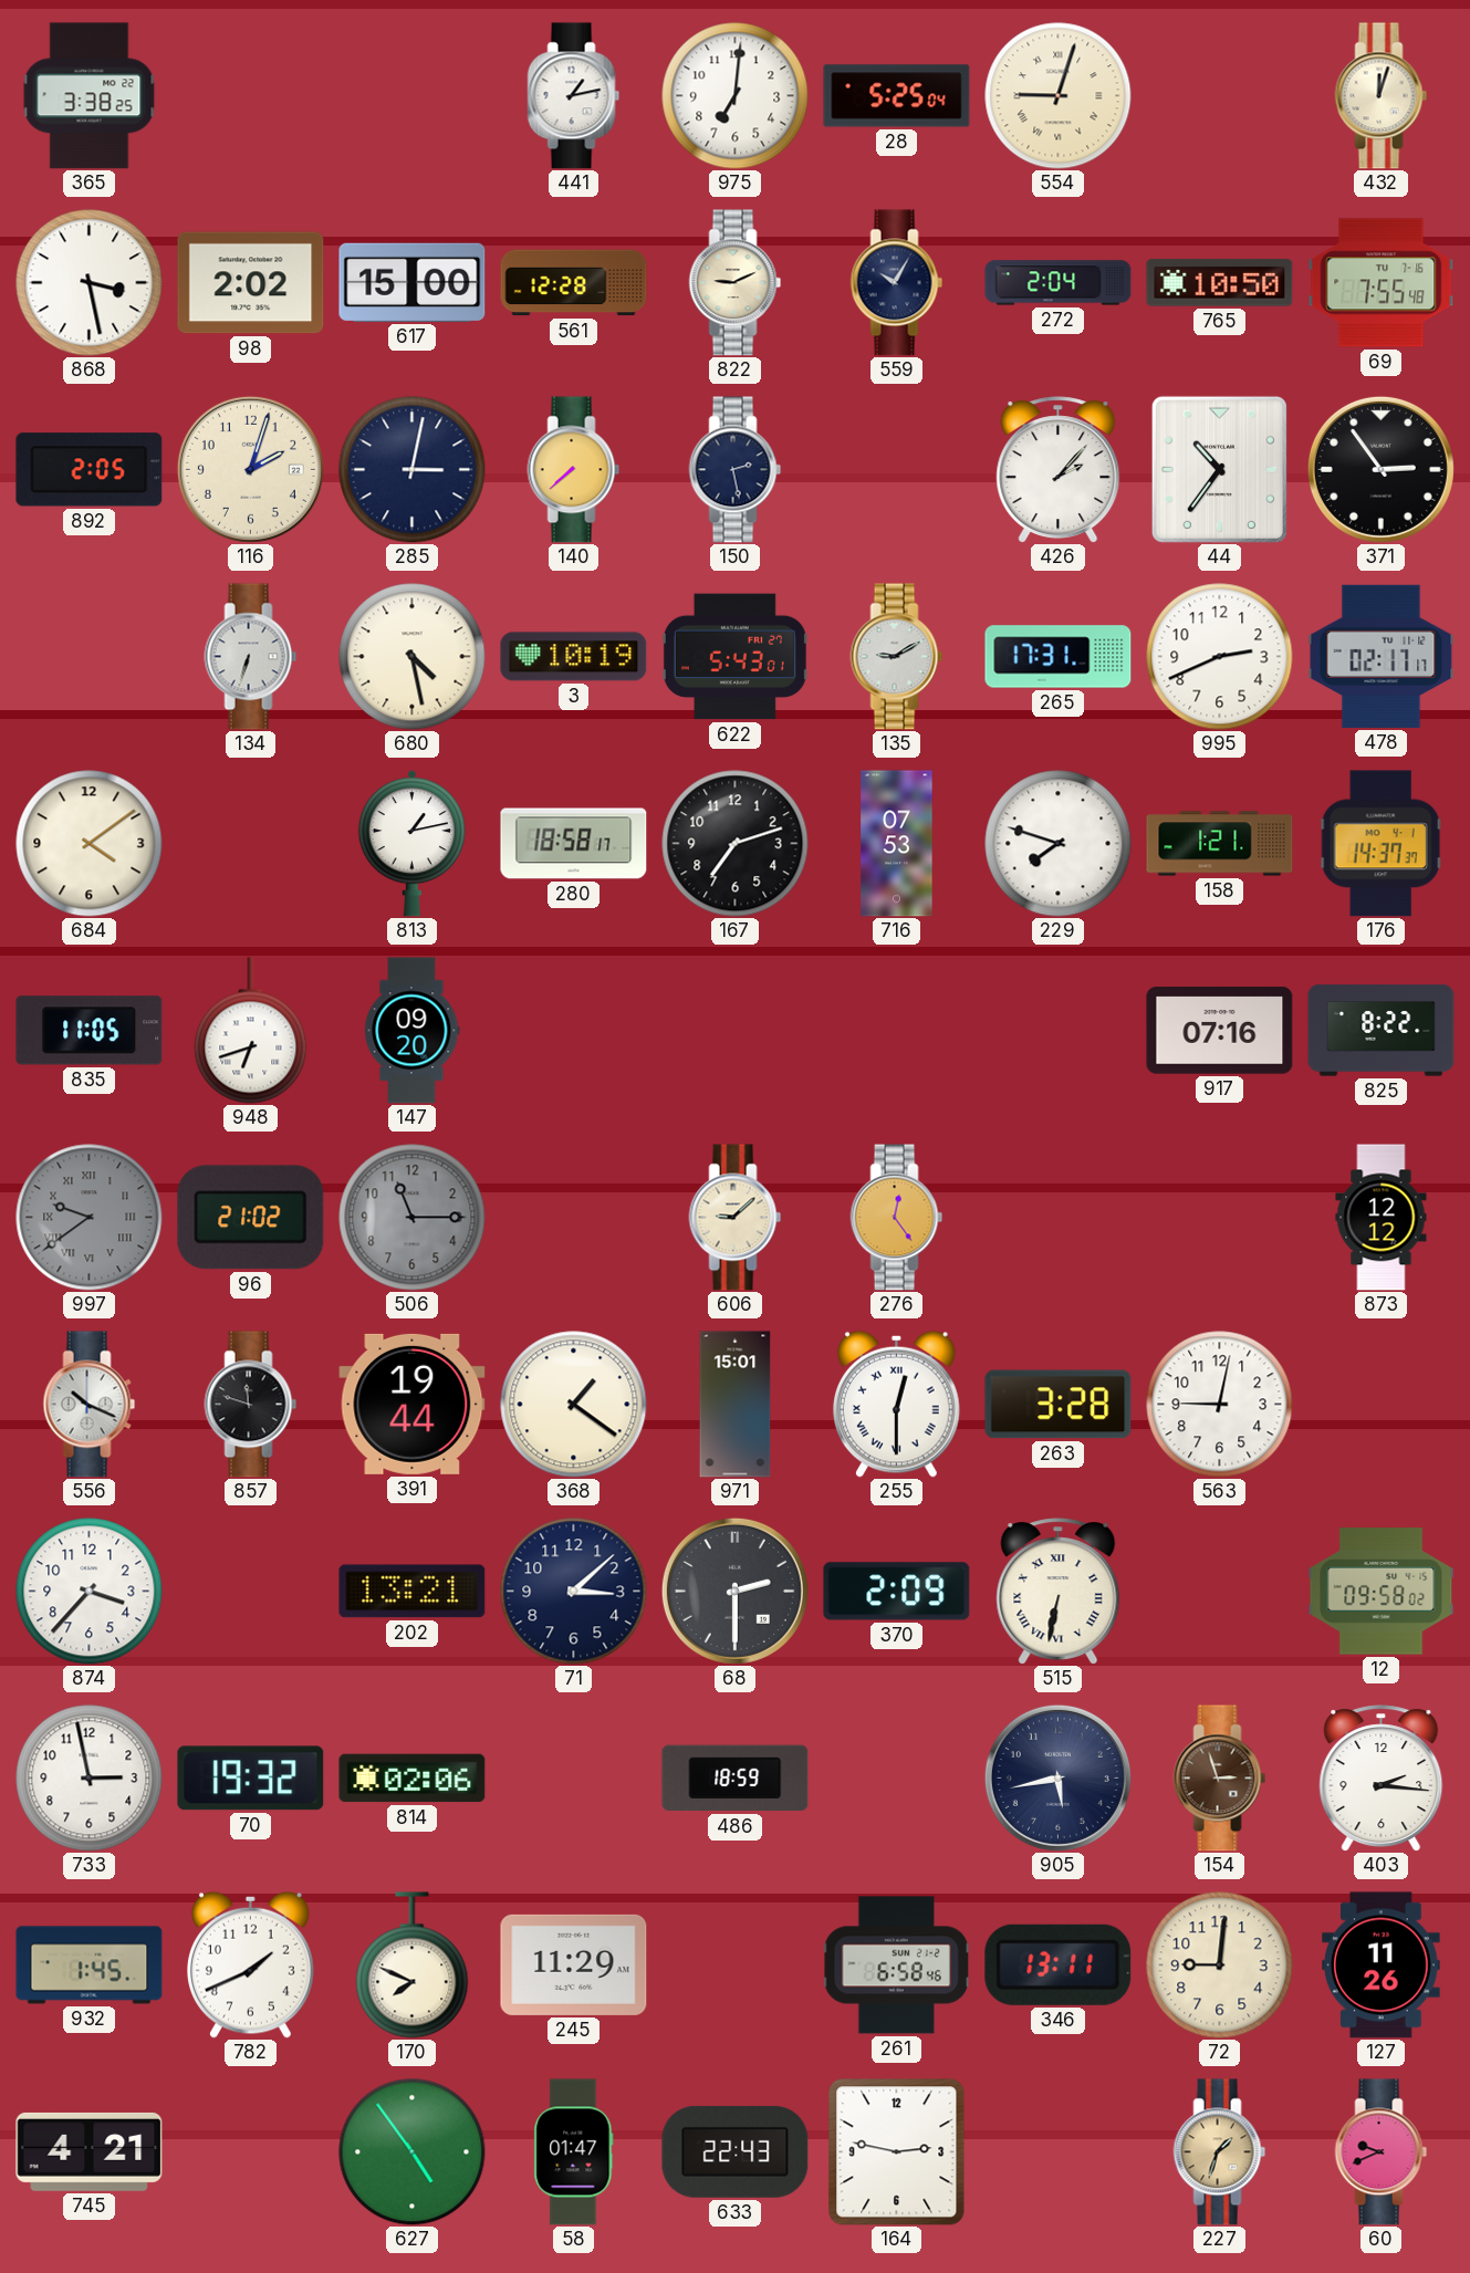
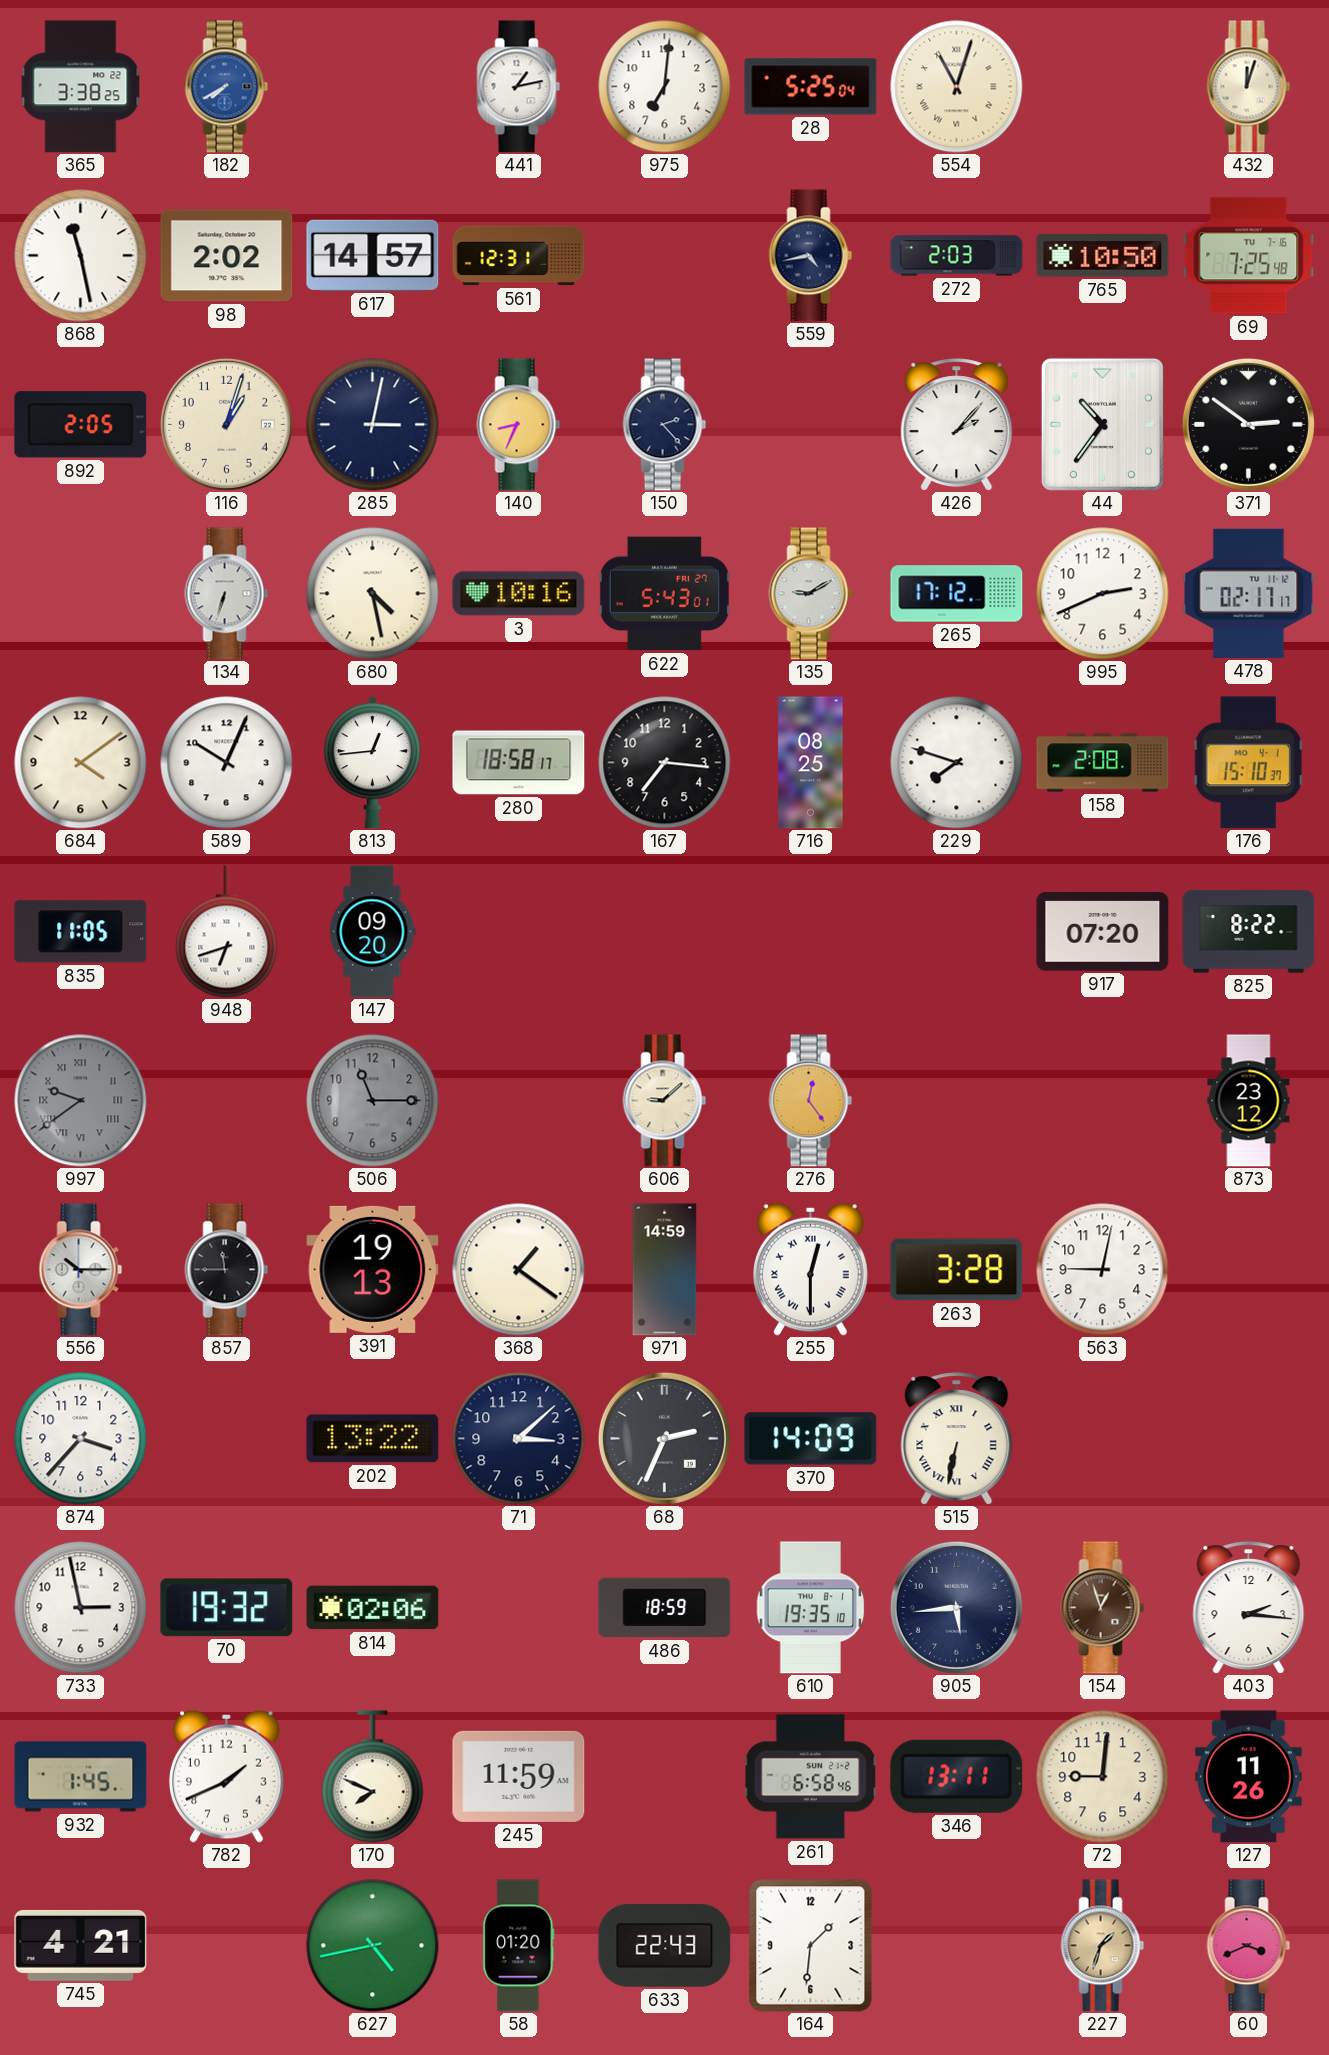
182: none -> 7:40 (227, 87)
554: 9:03 -> 11:03 (957, 87)
868: 3:28 -> 11:28 (81, 256)
617: 15:00 -> 14:57 (373, 255)
561: 12:28 -> 12:31 (519, 256)
822: 9:11 -> none (736, 283)
559: 10:05 -> 4:43 (811, 256)
272: 2:04 -> 2:03 (957, 256)
69: 7:55 -> 7:25 (1249, 256)
116: 2:03 -> 1:03 (226, 424)
140: 7:38 -> 8:34 (519, 425)
150: 2:28 -> 2:23 (665, 425)
371: 2:54 -> 2:51 (1248, 424)
3: 10:19 -> 10:16 (519, 594)
265: 17:31 -> 17:12 (957, 594)
589: none -> 10:04 (227, 763)
813: 1:13 -> 12:44 (372, 762)
167: 7:12 -> 7:16 (665, 763)
716: 07:53 -> 08:25 (811, 763)
158: 1:21 -> 2:08 (1103, 763)
176: 14:37 -> 15:10 (1248, 763)
917: 07:16 -> 07:20 (1103, 932)
96: 21:02 -> none (251, 1218)
873: 12:12 -> 23:12 (1249, 1101)
556: 10:19 -> 10:15 (81, 1270)
857: 11:48 -> 11:45 (227, 1270)
391: 19:44 -> 19:13 (373, 1269)
971: 15:01 -> 14:59 (665, 1270)
202: 13:21 -> 13:22 (373, 1439)
68: 2:30 -> 2:34 (664, 1438)
370: 2:09 -> 14:09 (811, 1439)
12: 09:58 -> none (1382, 1592)
610: none -> 19:35 (811, 1608)
905: 5:43 -> 5:44 (956, 1607)
154: 2:57 -> 12:57 (1103, 1608)
245: 11:29 -> 11:59 (519, 1776)
627: 4:54 -> 4:43 (373, 1946)
58: 01:47 -> 01:20 (519, 1946)
164: 2:47 -> 1:31 (811, 1946)
60: 9:41 -> 3:41 (1249, 1946)
